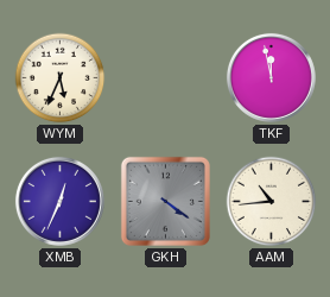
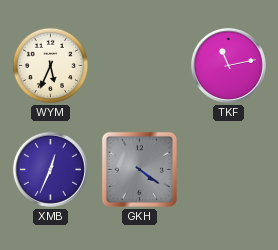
TKF: 11:58 -> 11:13 (228, 65)
AAM: 10:44 -> none (272, 202)
